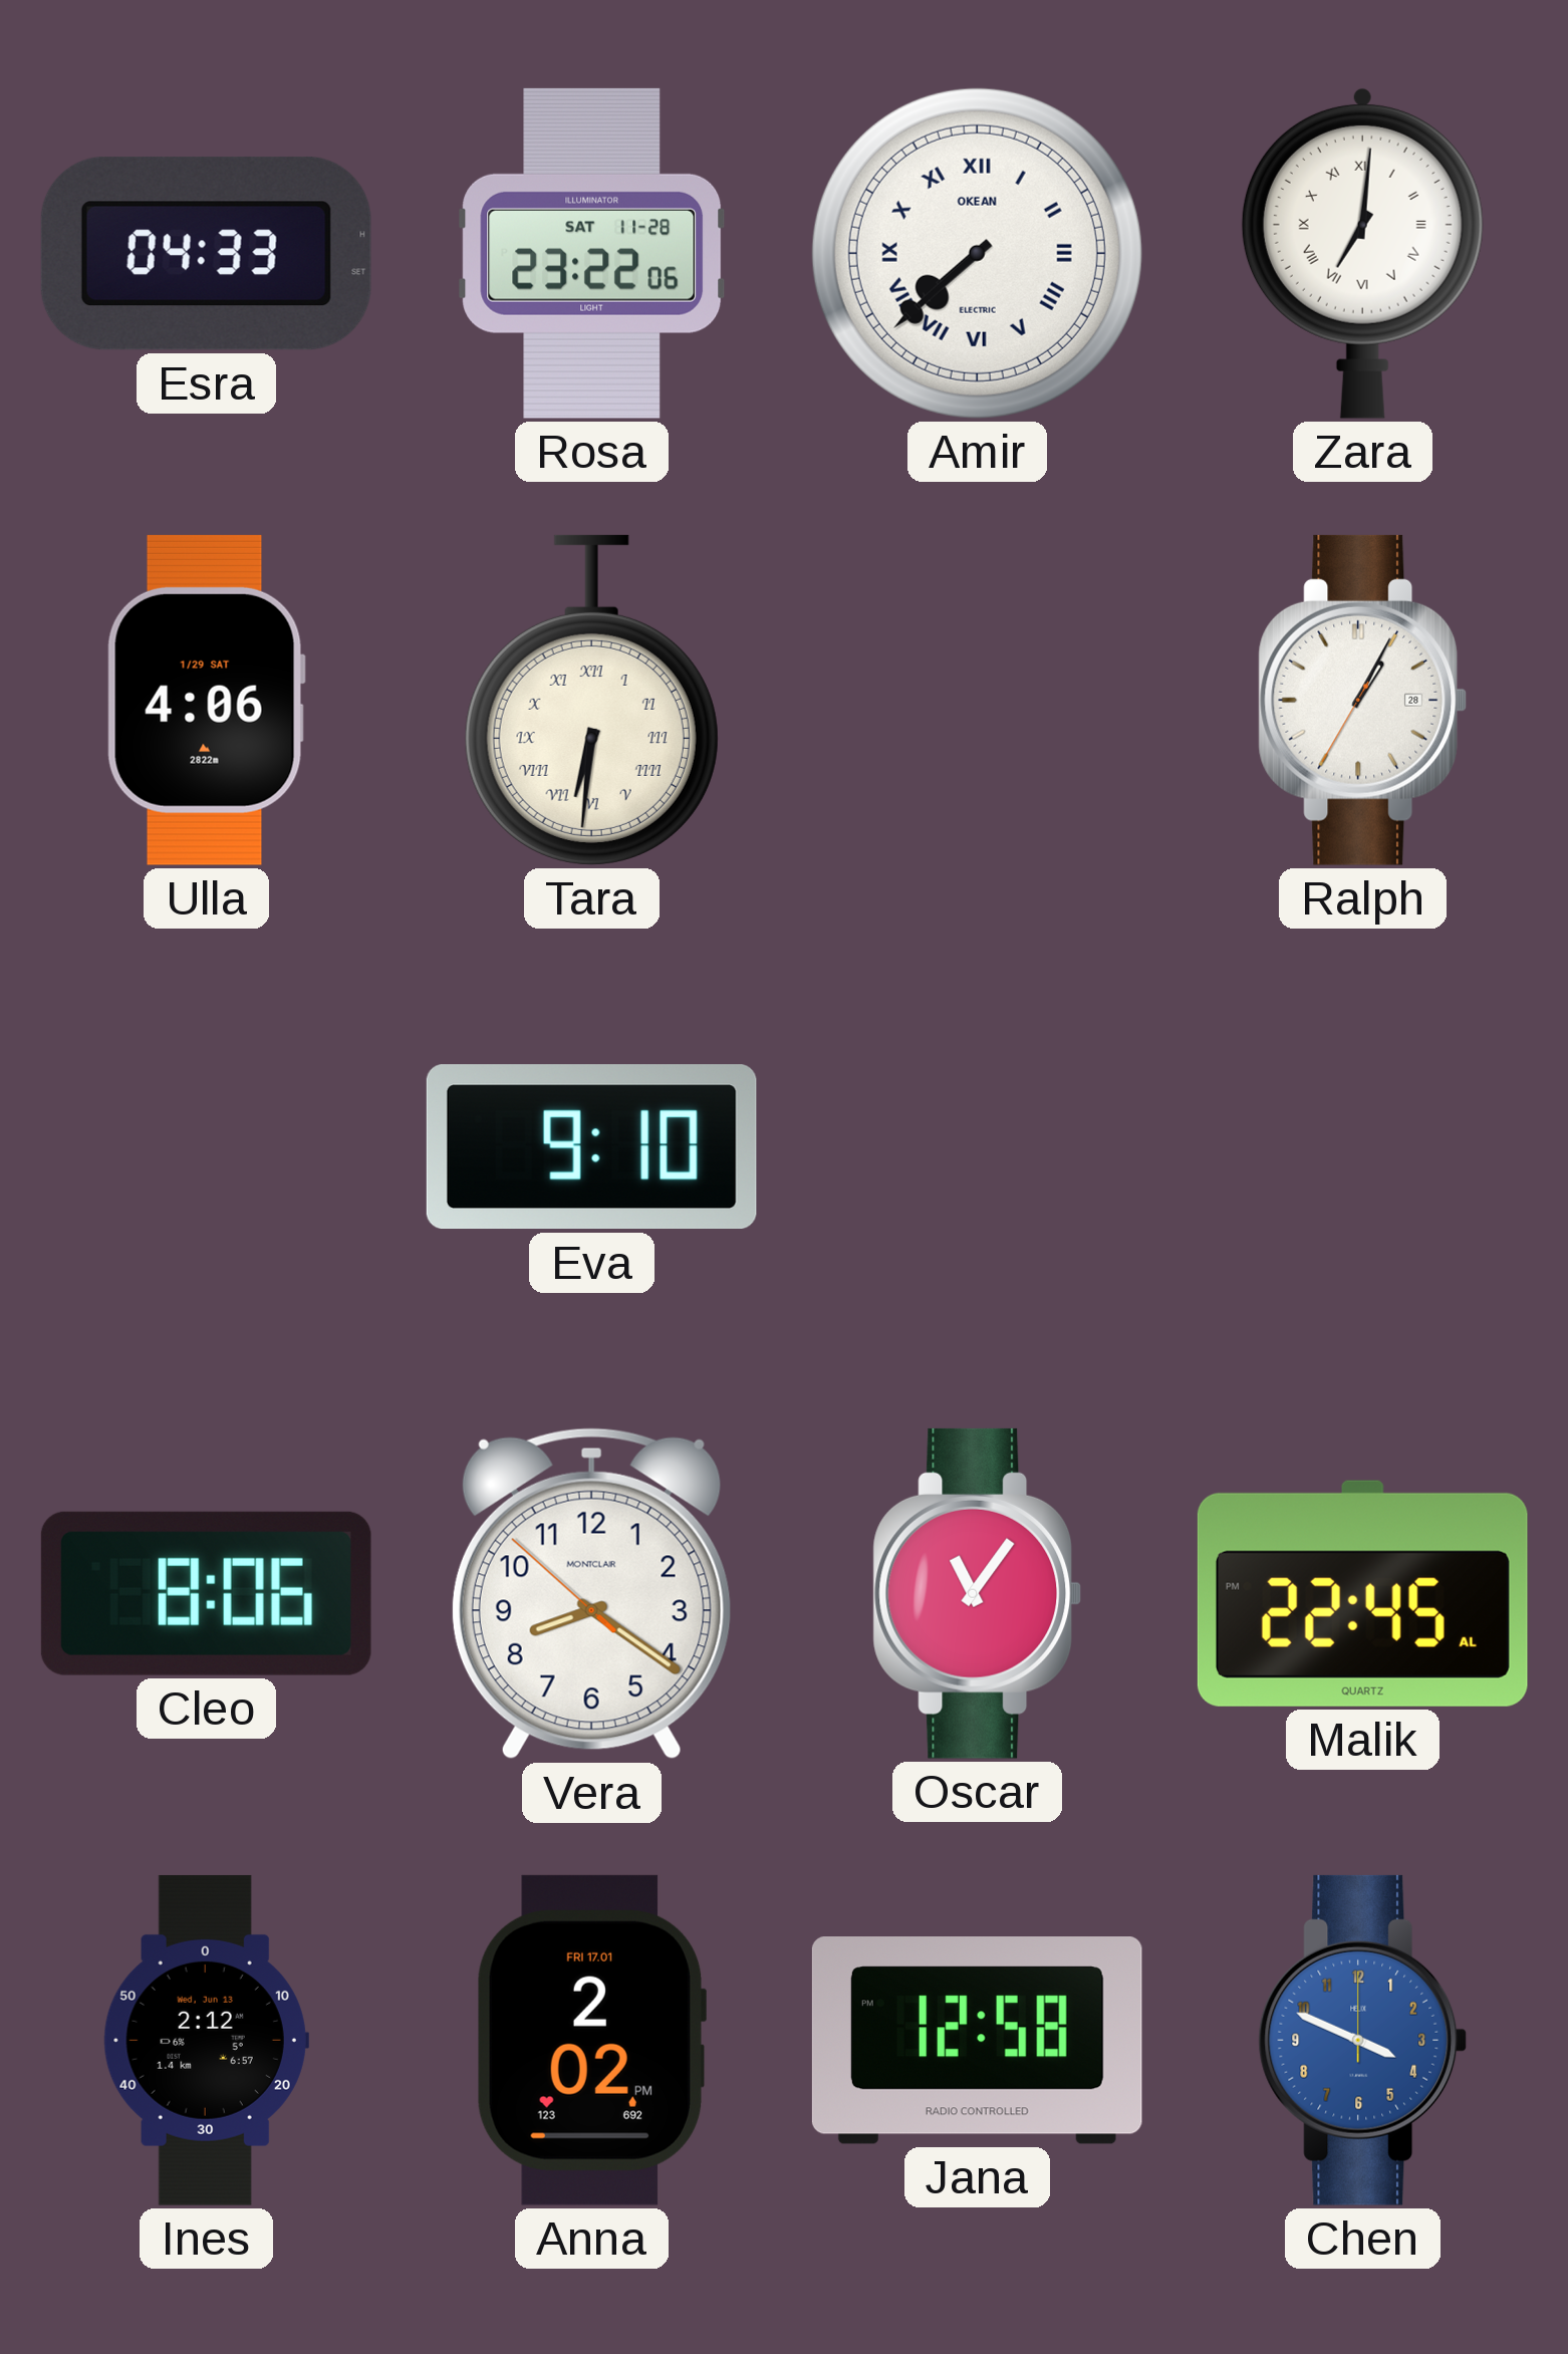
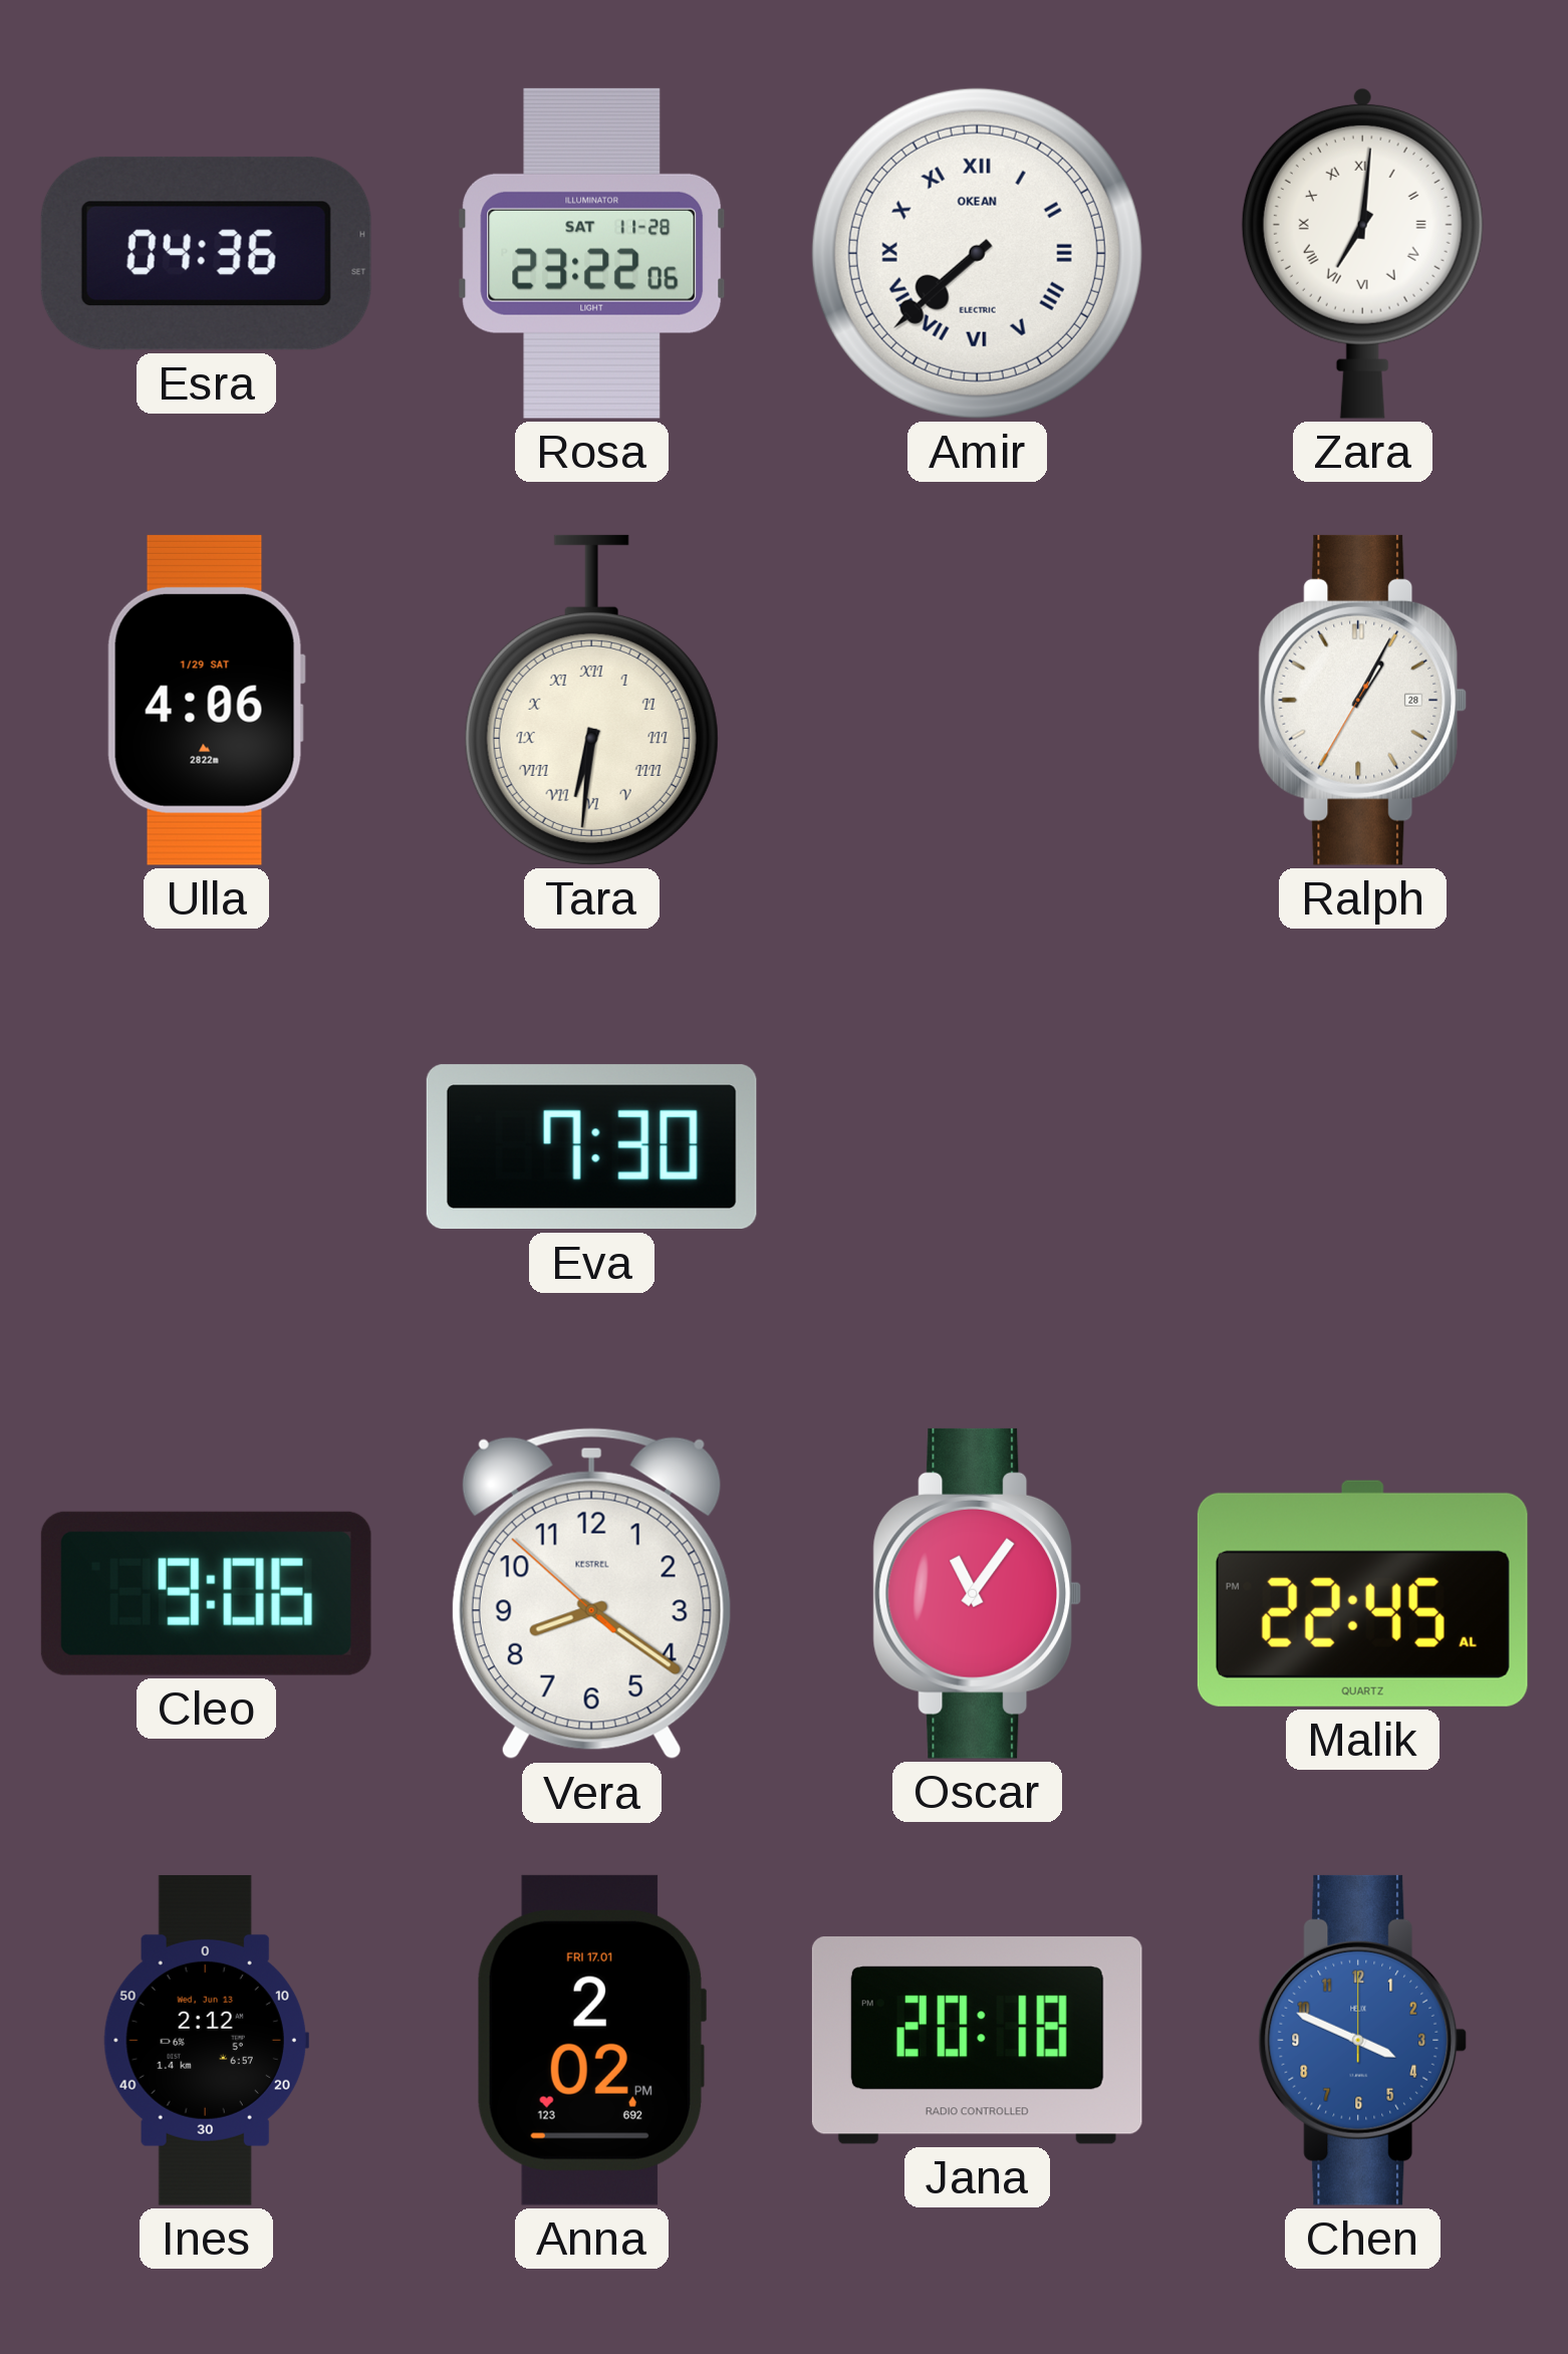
Esra: 04:33 -> 04:36 (206, 253)
Eva: 9:10 -> 7:30 (591, 1147)
Cleo: 8:06 -> 9:06 (206, 1593)
Vera brand: MONTCLAIR -> KESTREL (591, 1594)
Jana: 12:58 -> 20:18 (977, 2041)
